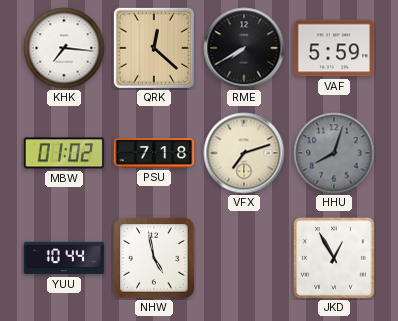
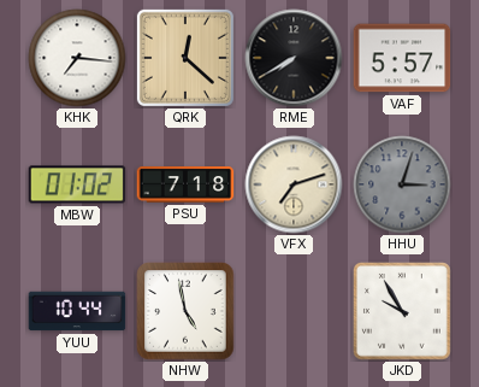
VAF: 5:59 -> 5:57 (402, 58)
HHU: 8:03 -> 3:03 (402, 184)
JKD: 12:55 -> 9:55 (403, 312)
